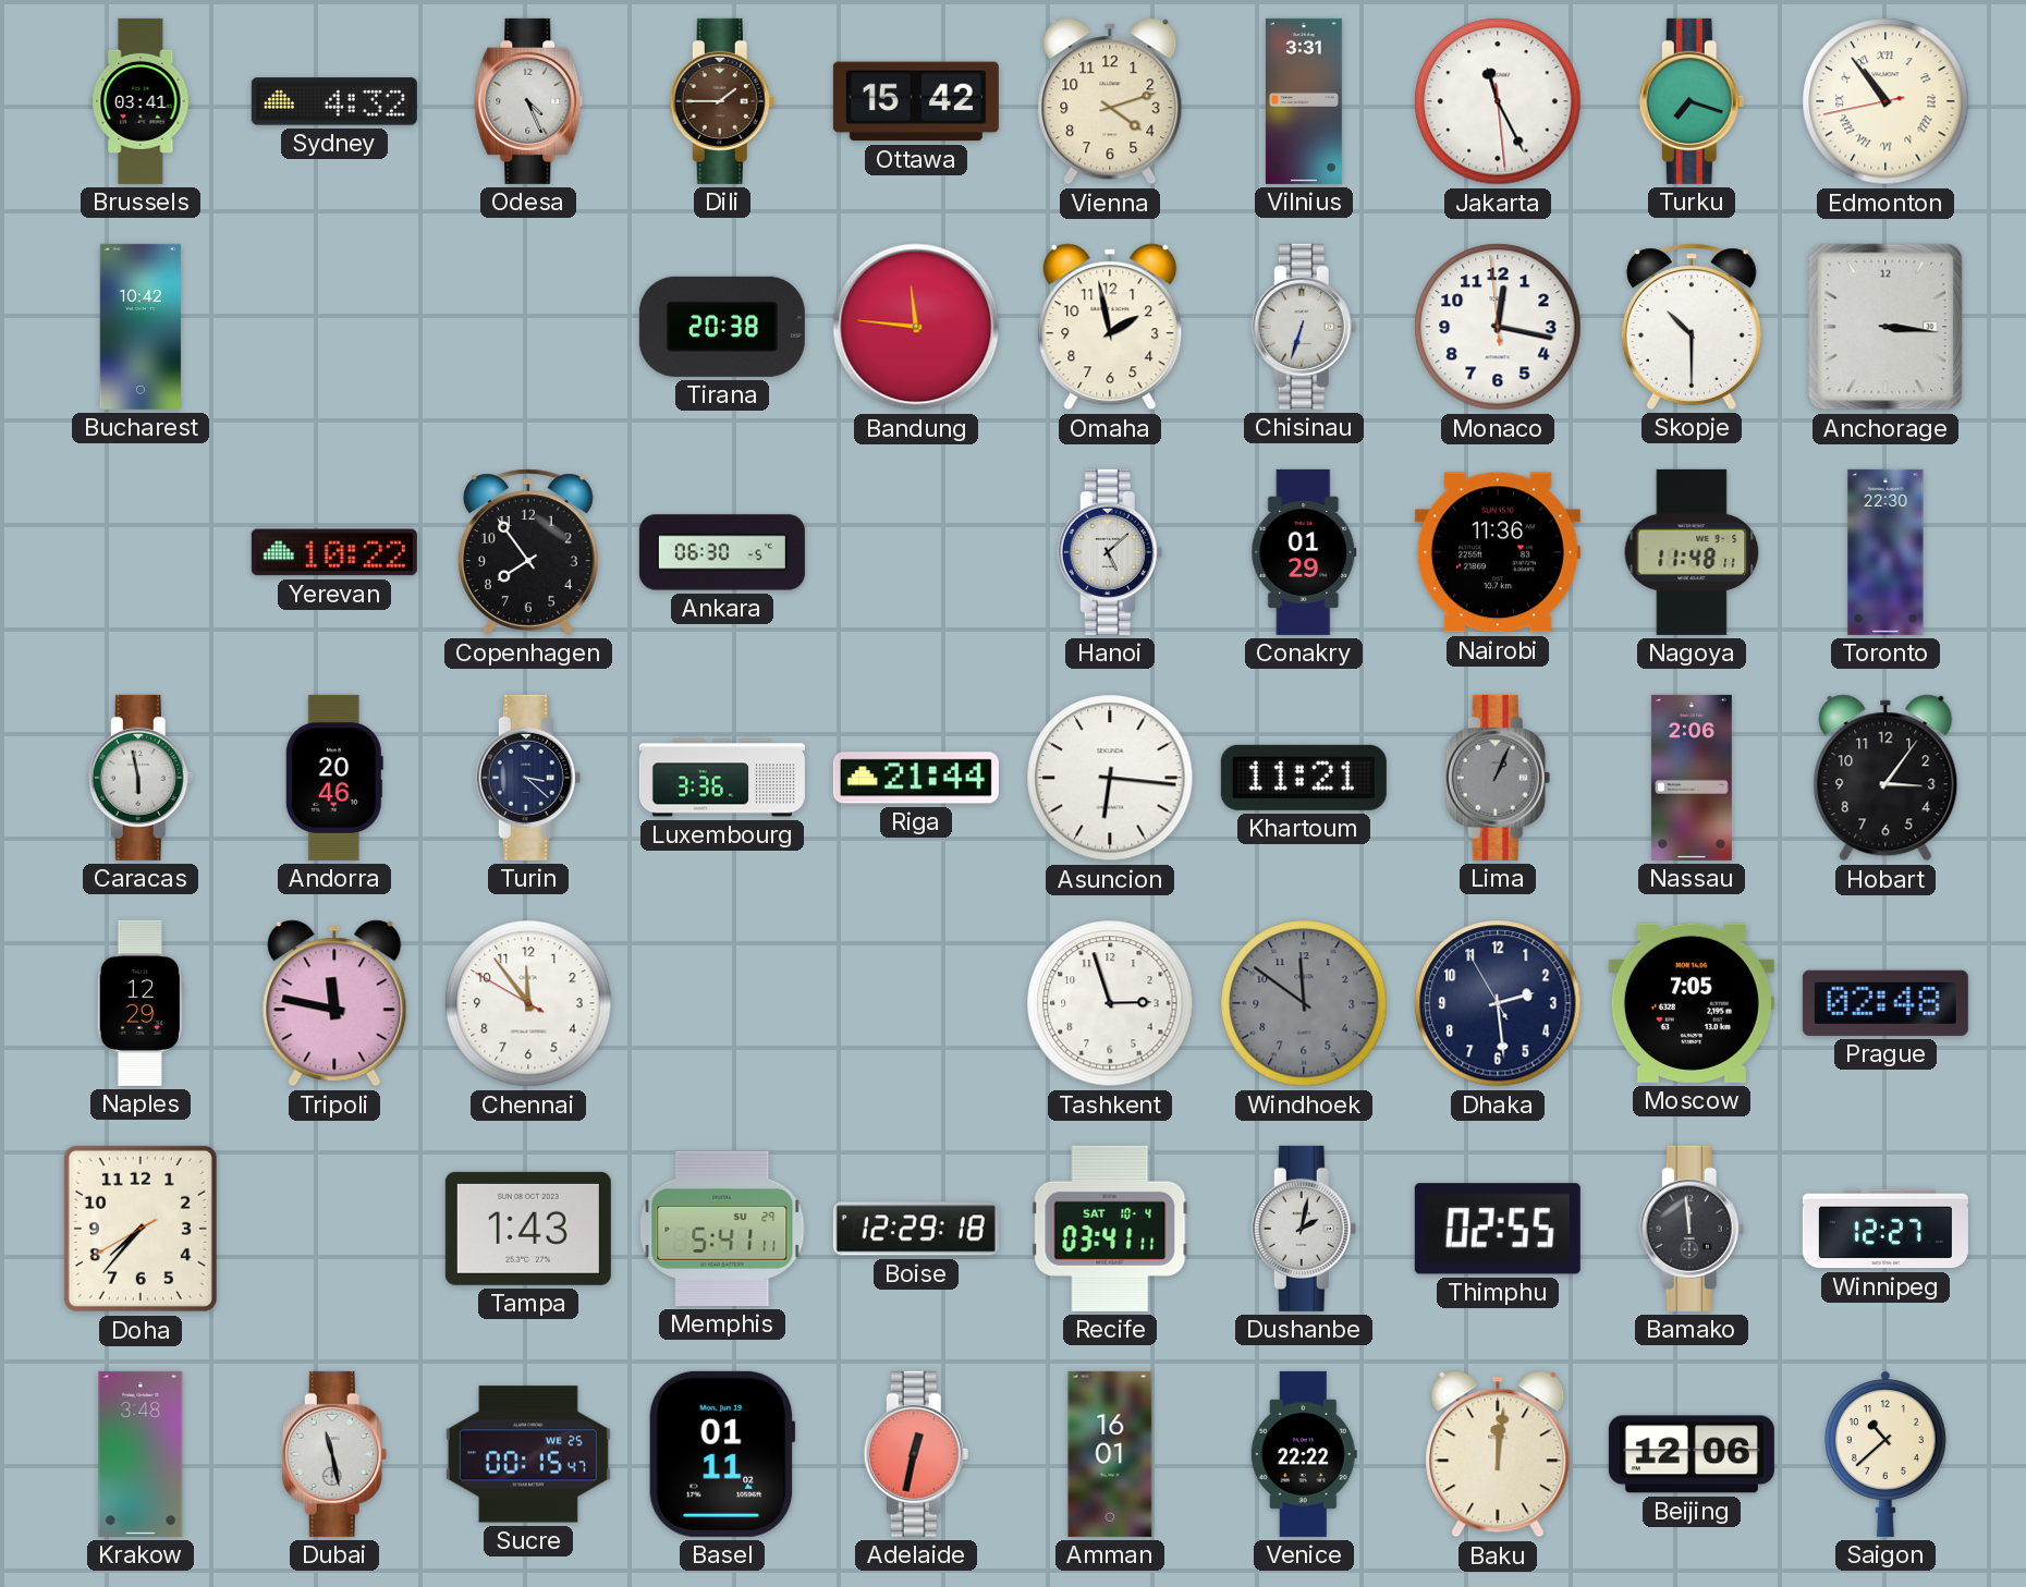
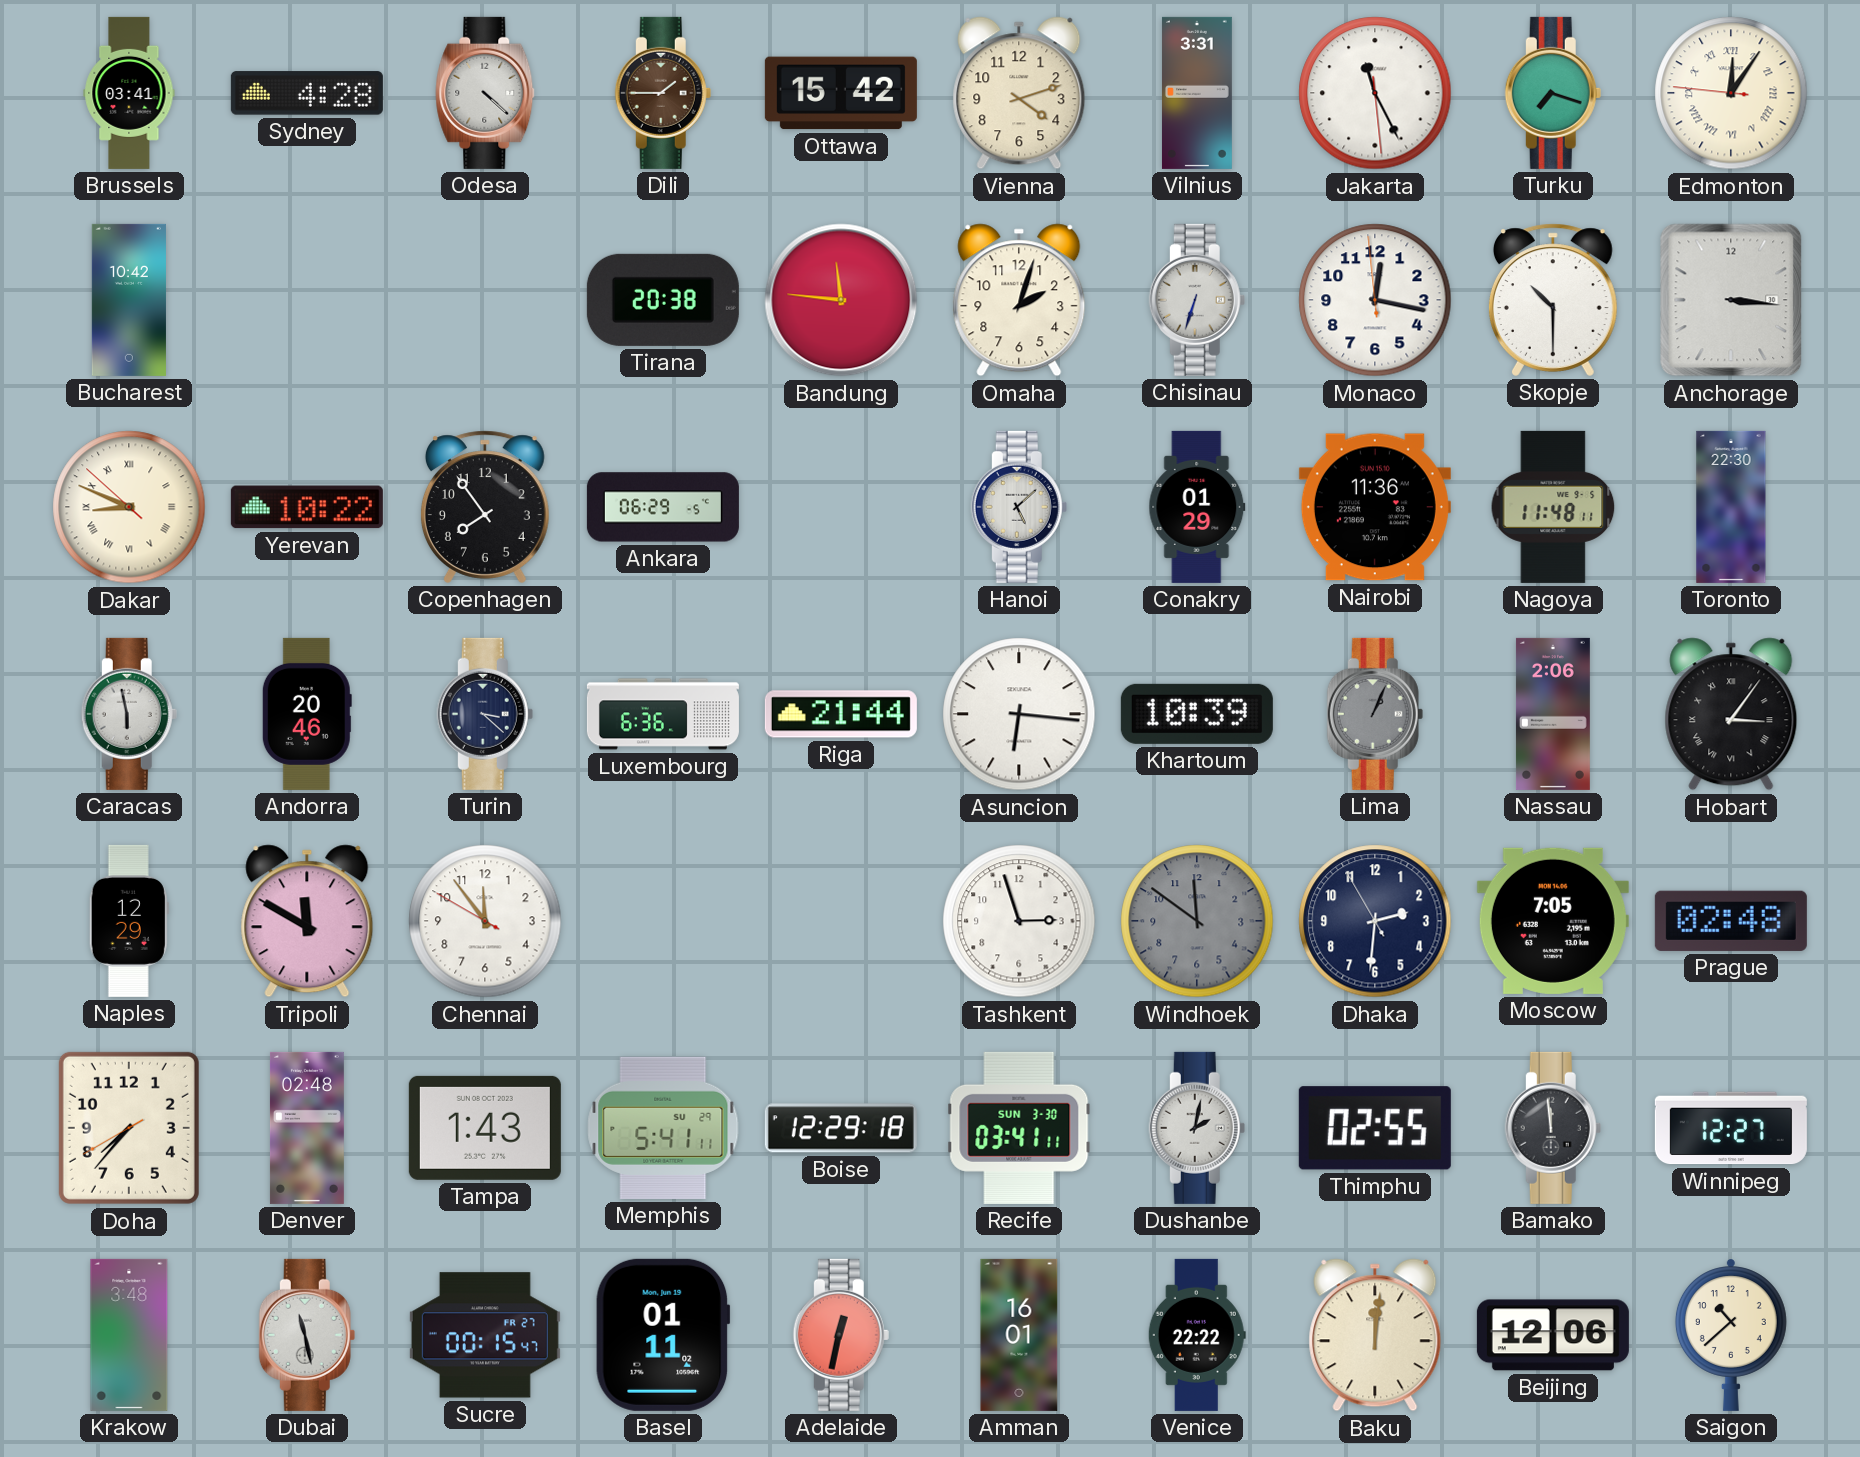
Sydney: 4:32 -> 4:28 (307, 93)
Odesa: 4:26 -> 4:22 (485, 93)
Edmonton: 10:53 -> 12:05 (1731, 93)
Omaha: 1:58 -> 2:03 (1019, 300)
Dakar: none -> 8:48 (129, 507)
Ankara: 06:30 -> 06:29 (663, 507)
Luxembourg: 3:36 -> 6:36 (663, 714)
Khartoum: 11:21 -> 10:39 (1197, 714)
Hobart numerals: Arabic -> Roman (1731, 714)
Tripoli: 11:47 -> 11:50 (307, 921)
Dhaka: 2:28 -> 2:30 (1375, 921)
Denver: none -> 02:48 (307, 1128)
Recife date: SAT 10-4 -> SUN 3-30 (1019, 1128)
Sucre date: WE 25 -> FR 27 (485, 1335)
